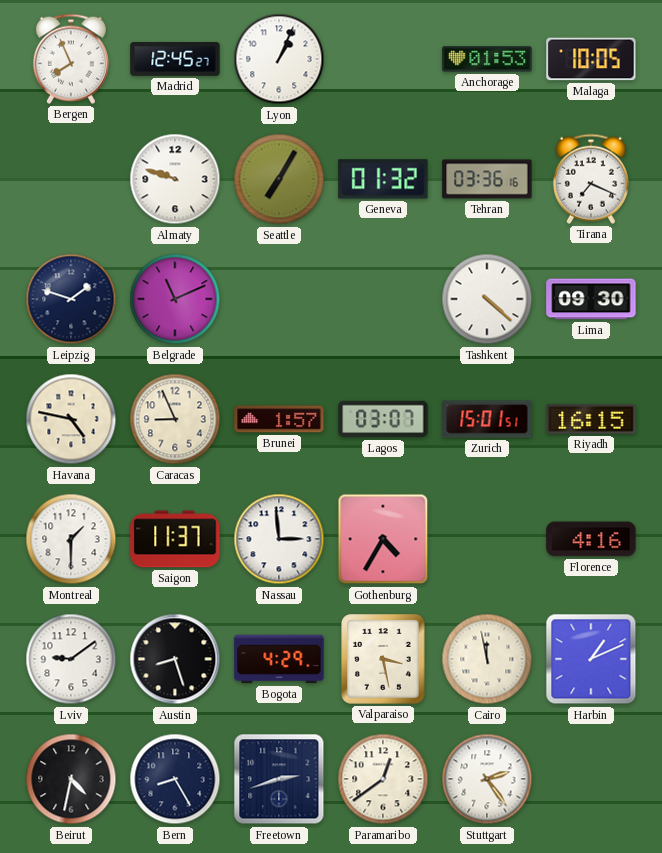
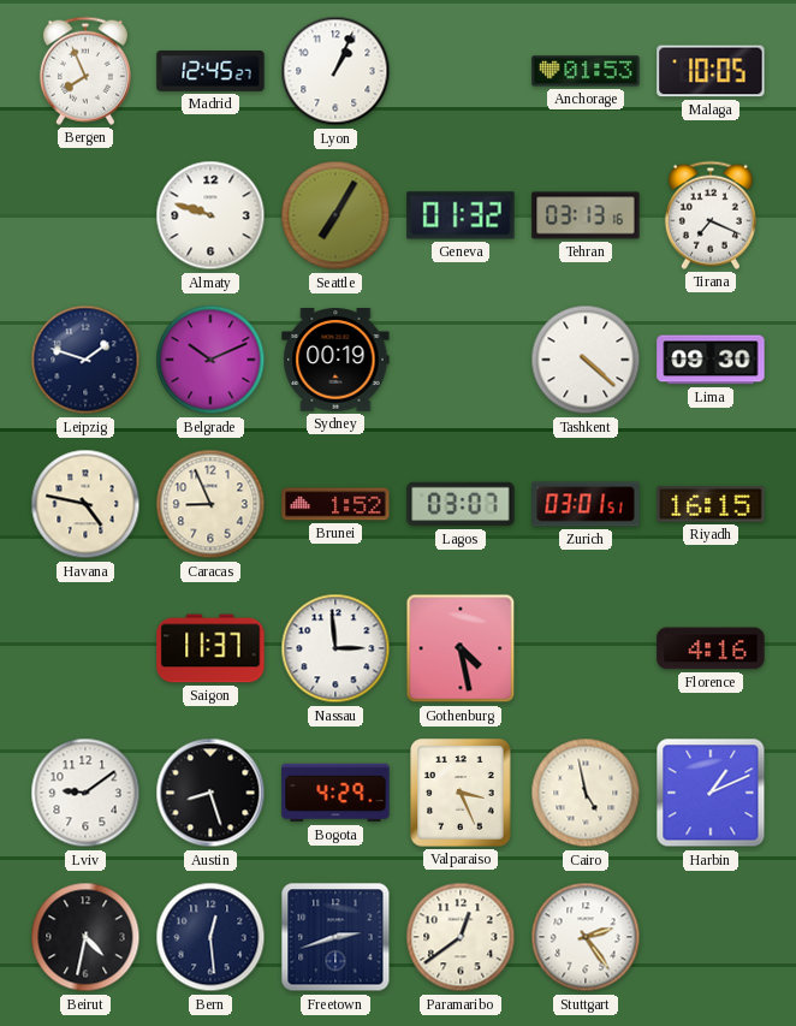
Tehran: 03:36 -> 03:13 (586, 215)
Belgrade: 11:11 -> 10:11 (210, 360)
Sydney: none -> 00:19 (335, 361)
Brunei: 1:57 -> 1:52 (335, 504)
Zurich: 15:01 -> 03:01 (586, 504)
Montreal: 1:30 -> none (71, 539)
Gothenburg: 4:35 -> 4:28 (461, 648)
Valparaiso: 3:28 -> 3:26 (461, 793)
Cairo: 11:58 -> 4:58 (586, 793)
Bern: 8:25 -> 12:29 (210, 937)
